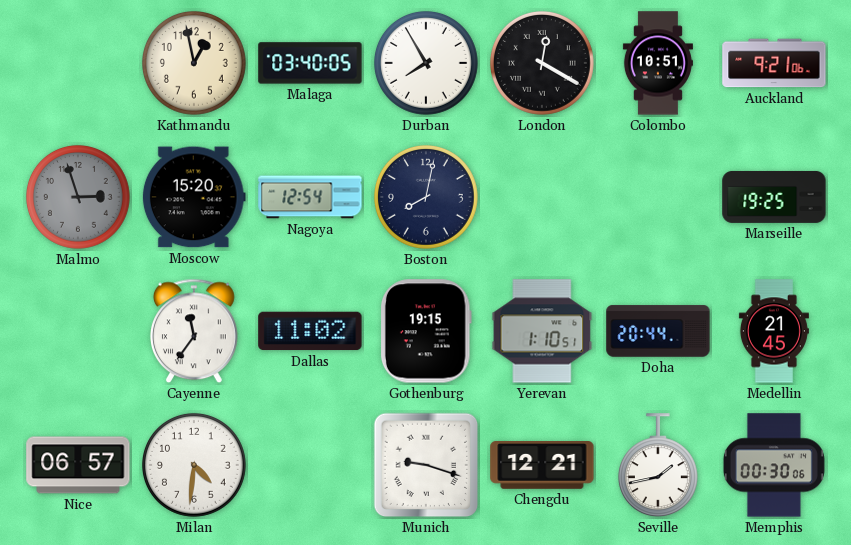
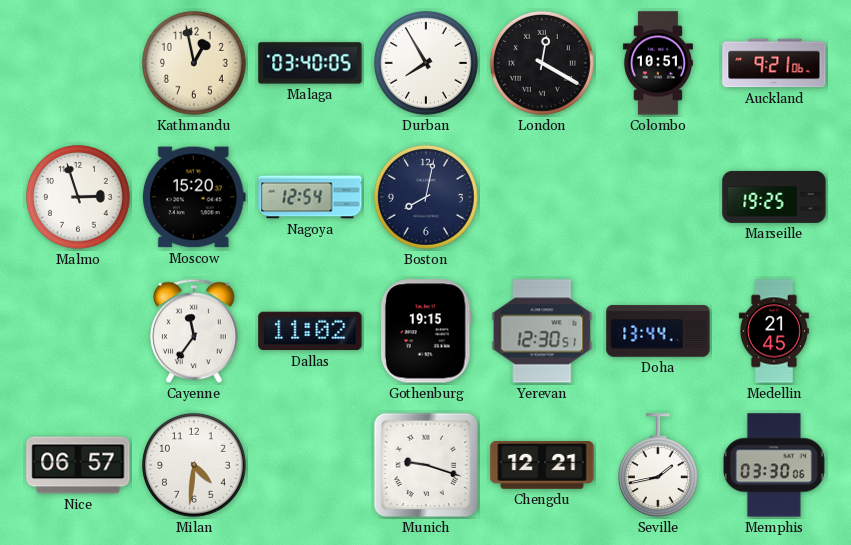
Malmo dial: grey -> white (78, 197)
Yerevan: 1:10 -> 12:30 (542, 331)
Doha: 20:44 -> 13:44 (658, 331)
Memphis: 00:30 -> 03:30 (774, 465)
